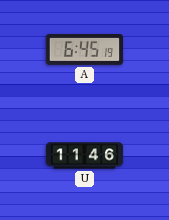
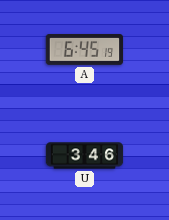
U: 11:46 -> 3:46 (85, 156)
